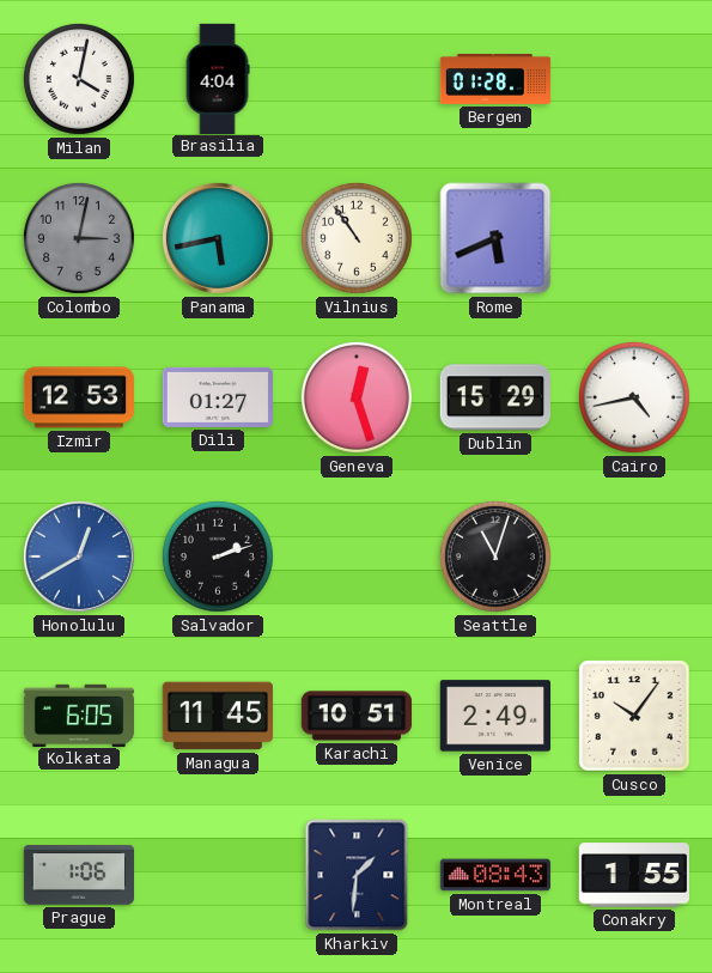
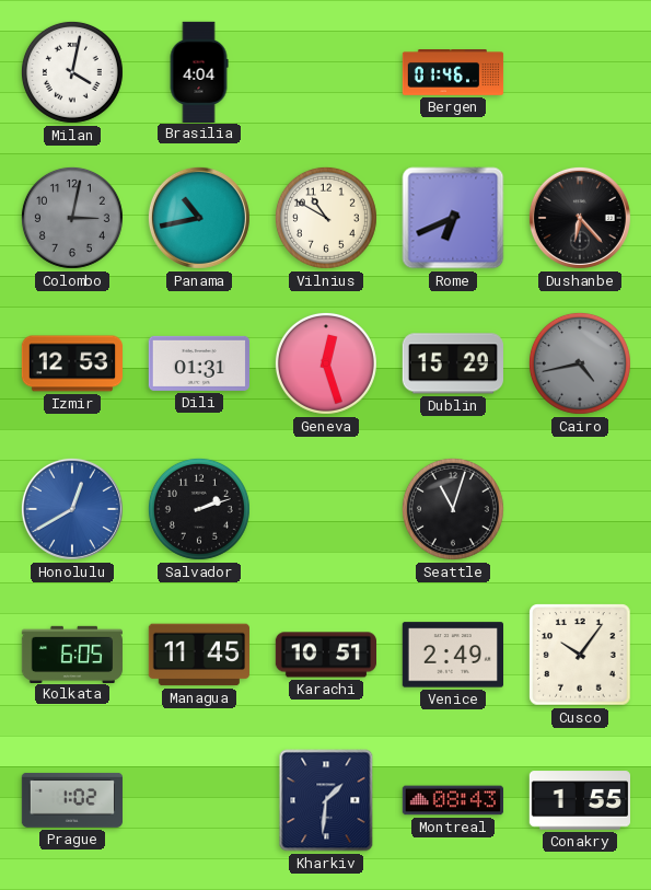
Bergen: 01:28 -> 01:46 (453, 73)
Panama: 5:43 -> 10:43 (199, 218)
Vilnius: 10:54 -> 10:50 (326, 218)
Rome: 5:41 -> 6:41 (453, 218)
Dushanbe: none -> 6:23 (580, 218)
Dili: 01:27 -> 01:31 (198, 363)
Cairo dial: white -> grey (580, 363)
Prague: 1:06 -> 1:02 (71, 800)
